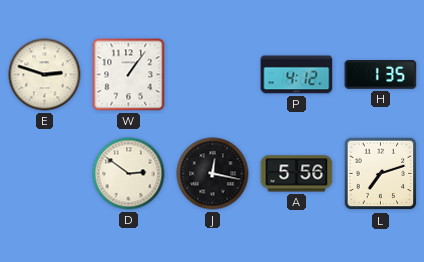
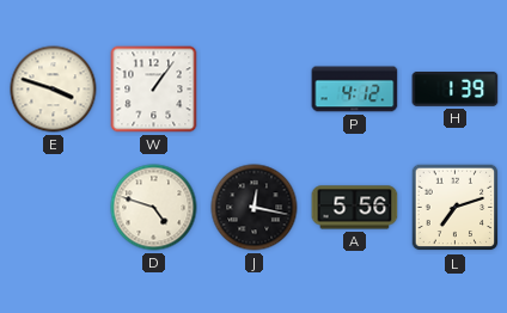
E: 2:48 -> 3:48 (54, 90)
H: 1:35 -> 1:39 (456, 90)
D: 2:51 -> 4:48 (154, 208)
